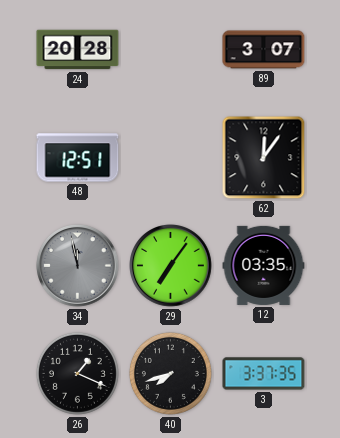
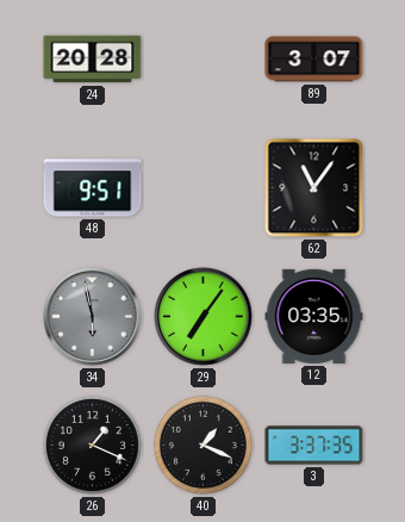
48: 12:51 -> 9:51 (93, 188)
62: 12:06 -> 11:06 (314, 188)
34: 11:58 -> 5:58 (93, 317)
40: 7:42 -> 1:19 (202, 445)
